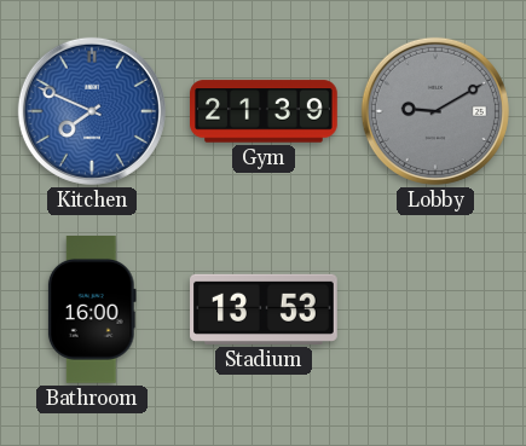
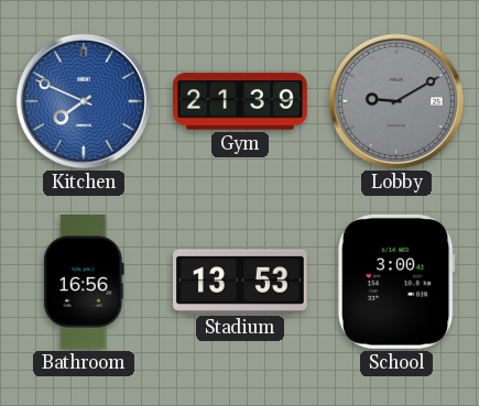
Bathroom: 16:00 -> 16:56 (84, 283)
School: none -> 3:00 (396, 282)
